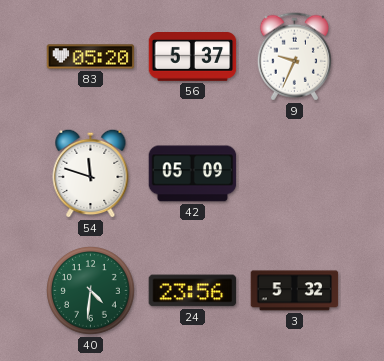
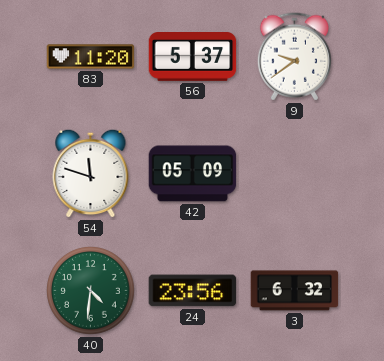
83: 05:20 -> 11:20 (91, 57)
9: 9:34 -> 9:39 (294, 57)
3: 5:32 -> 6:32 (295, 291)
